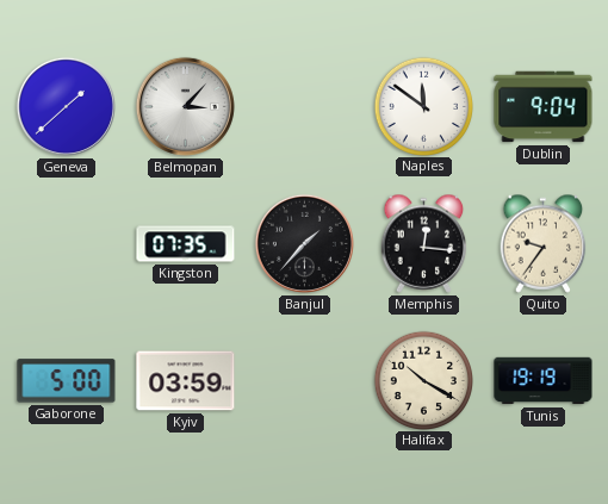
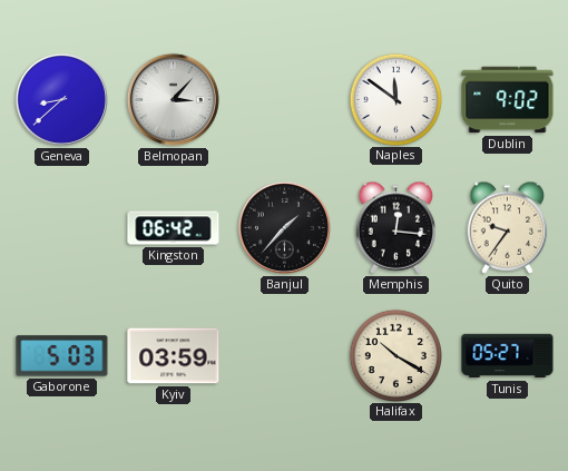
Geneva: 1:38 -> 8:38 (61, 99)
Dublin: 9:04 -> 9:02 (508, 100)
Kingston: 07:35 -> 06:42 (174, 228)
Gaborone: 5:00 -> 5:03 (62, 356)
Tunis: 19:19 -> 05:27 (508, 356)
